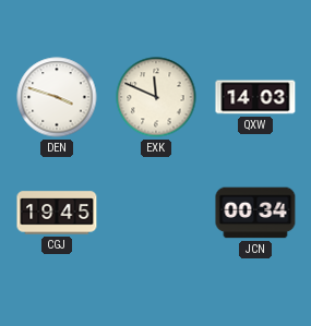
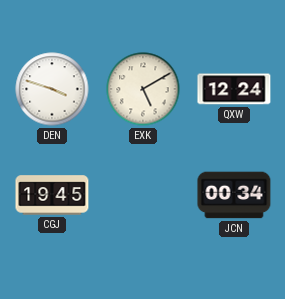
EXK: 11:49 -> 5:10 (143, 89)
QXW: 14:03 -> 12:24 (234, 89)
